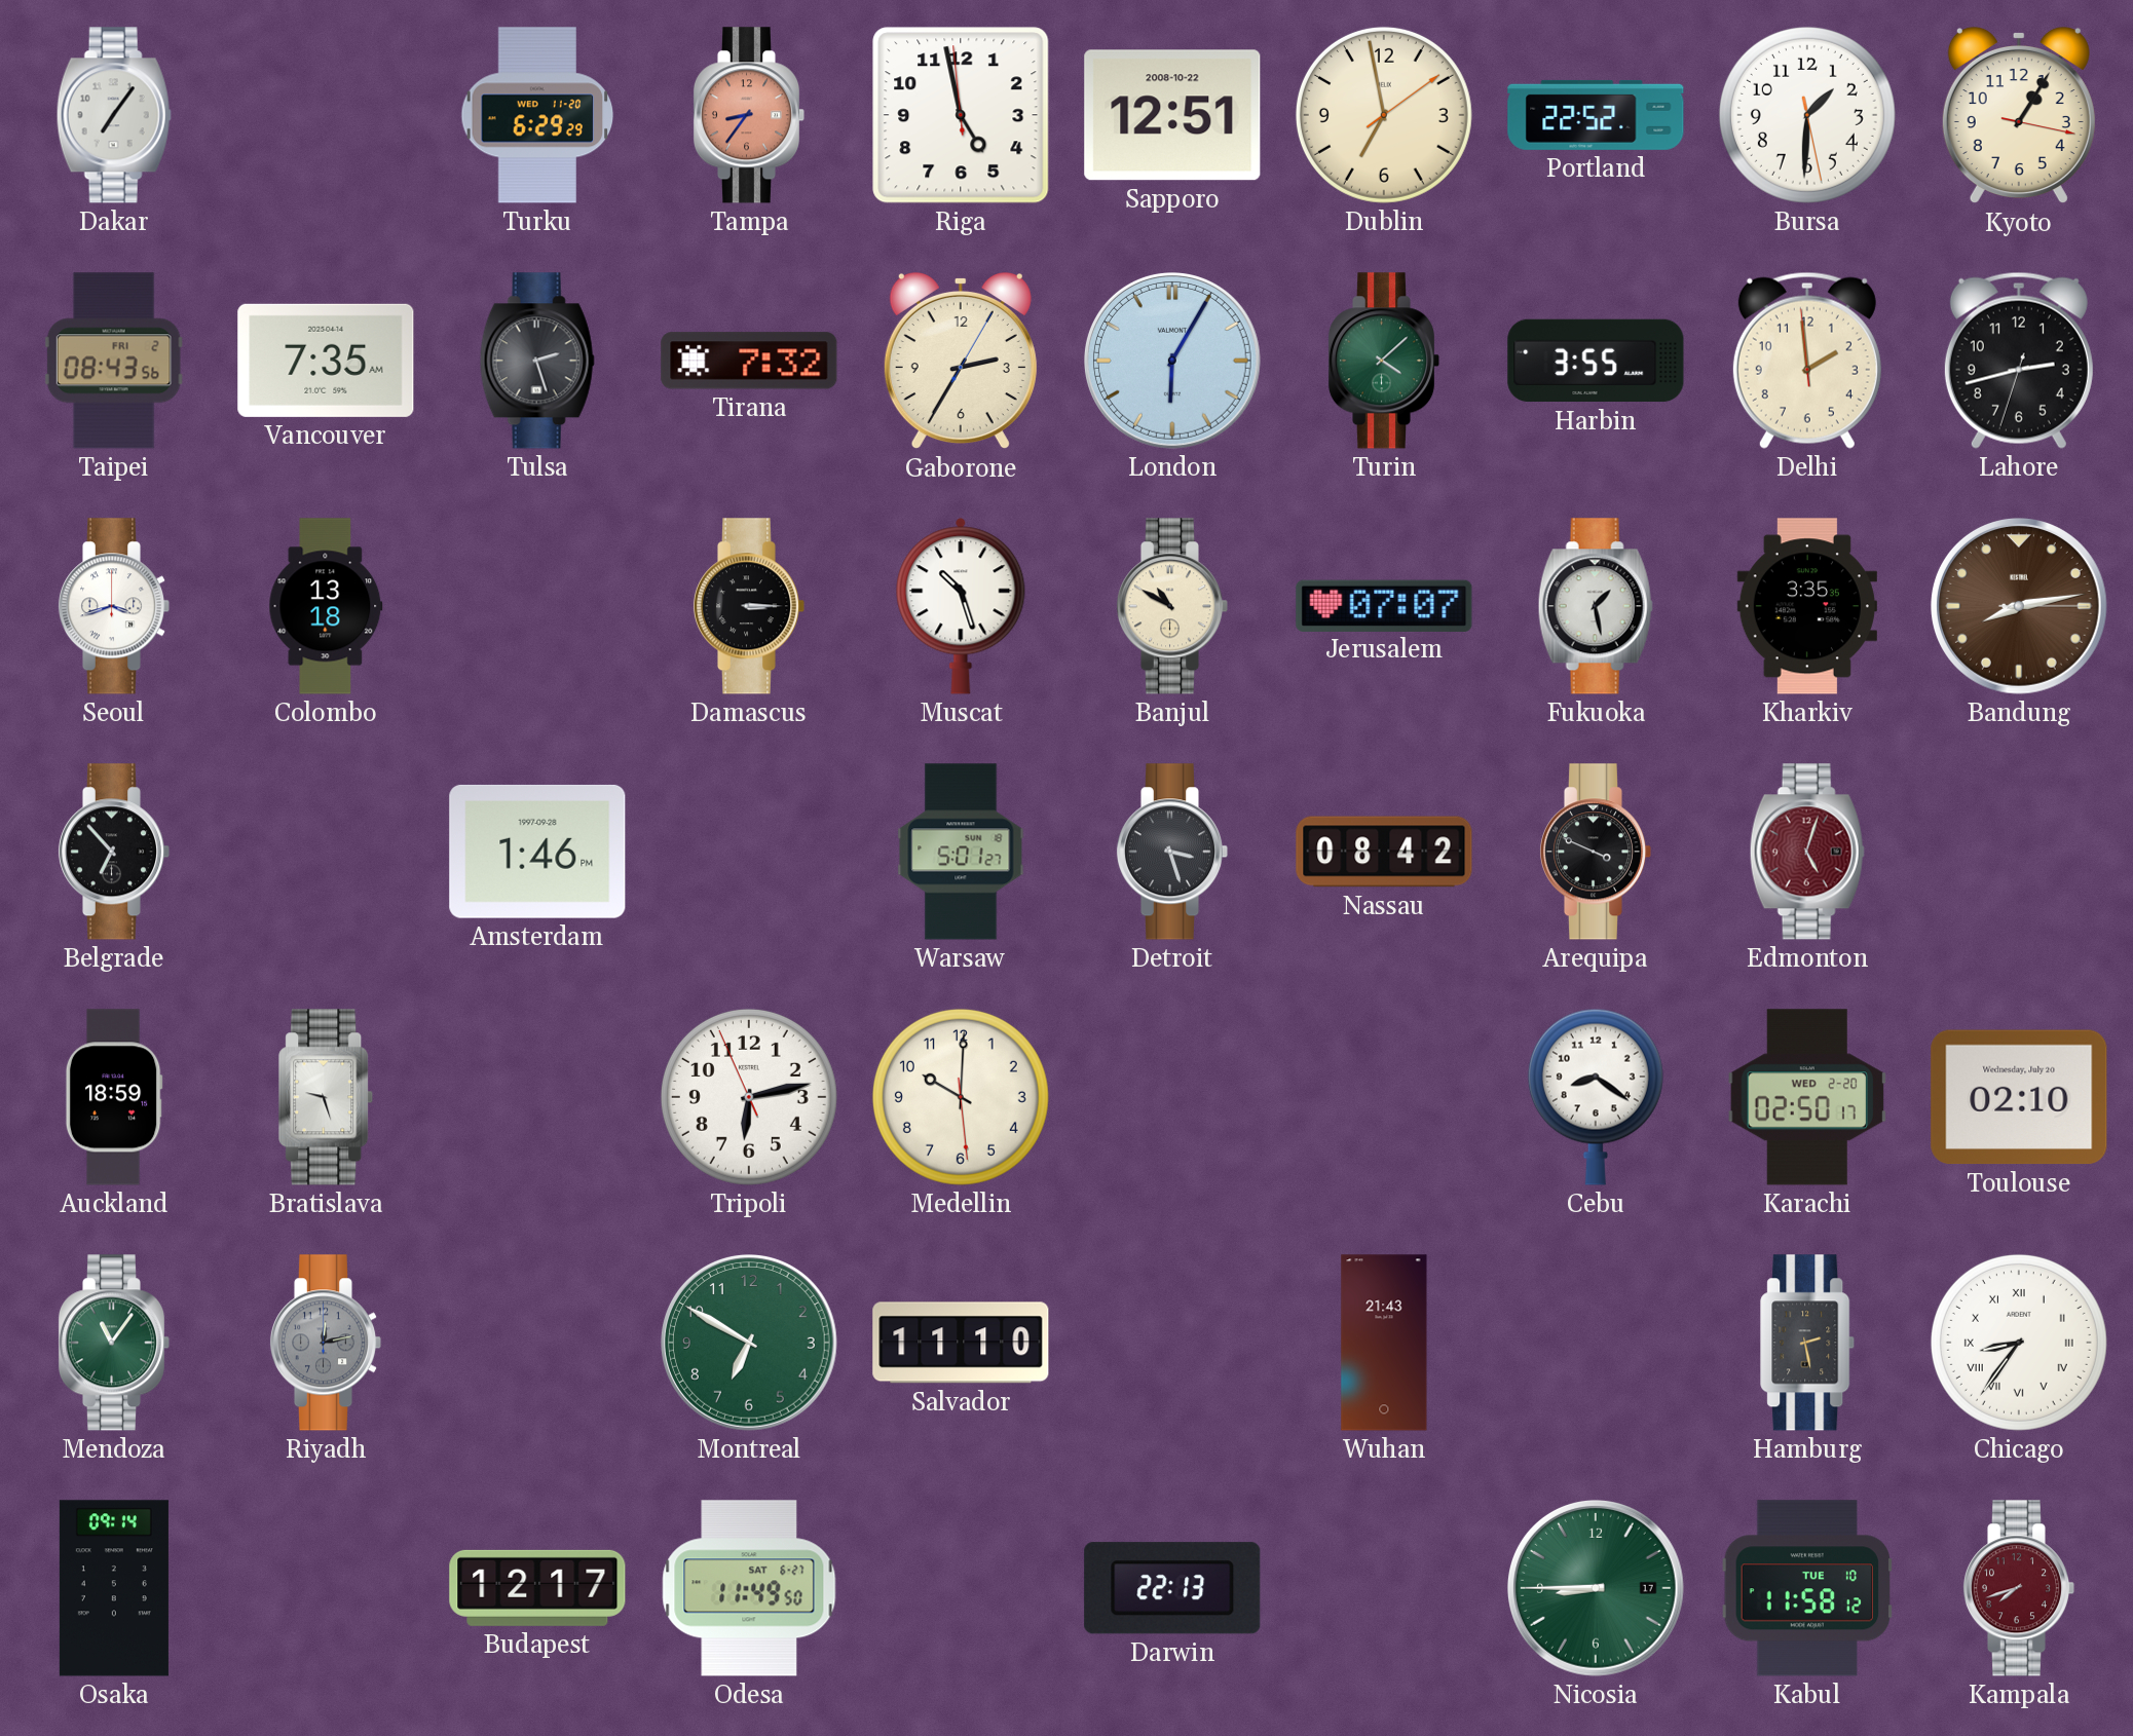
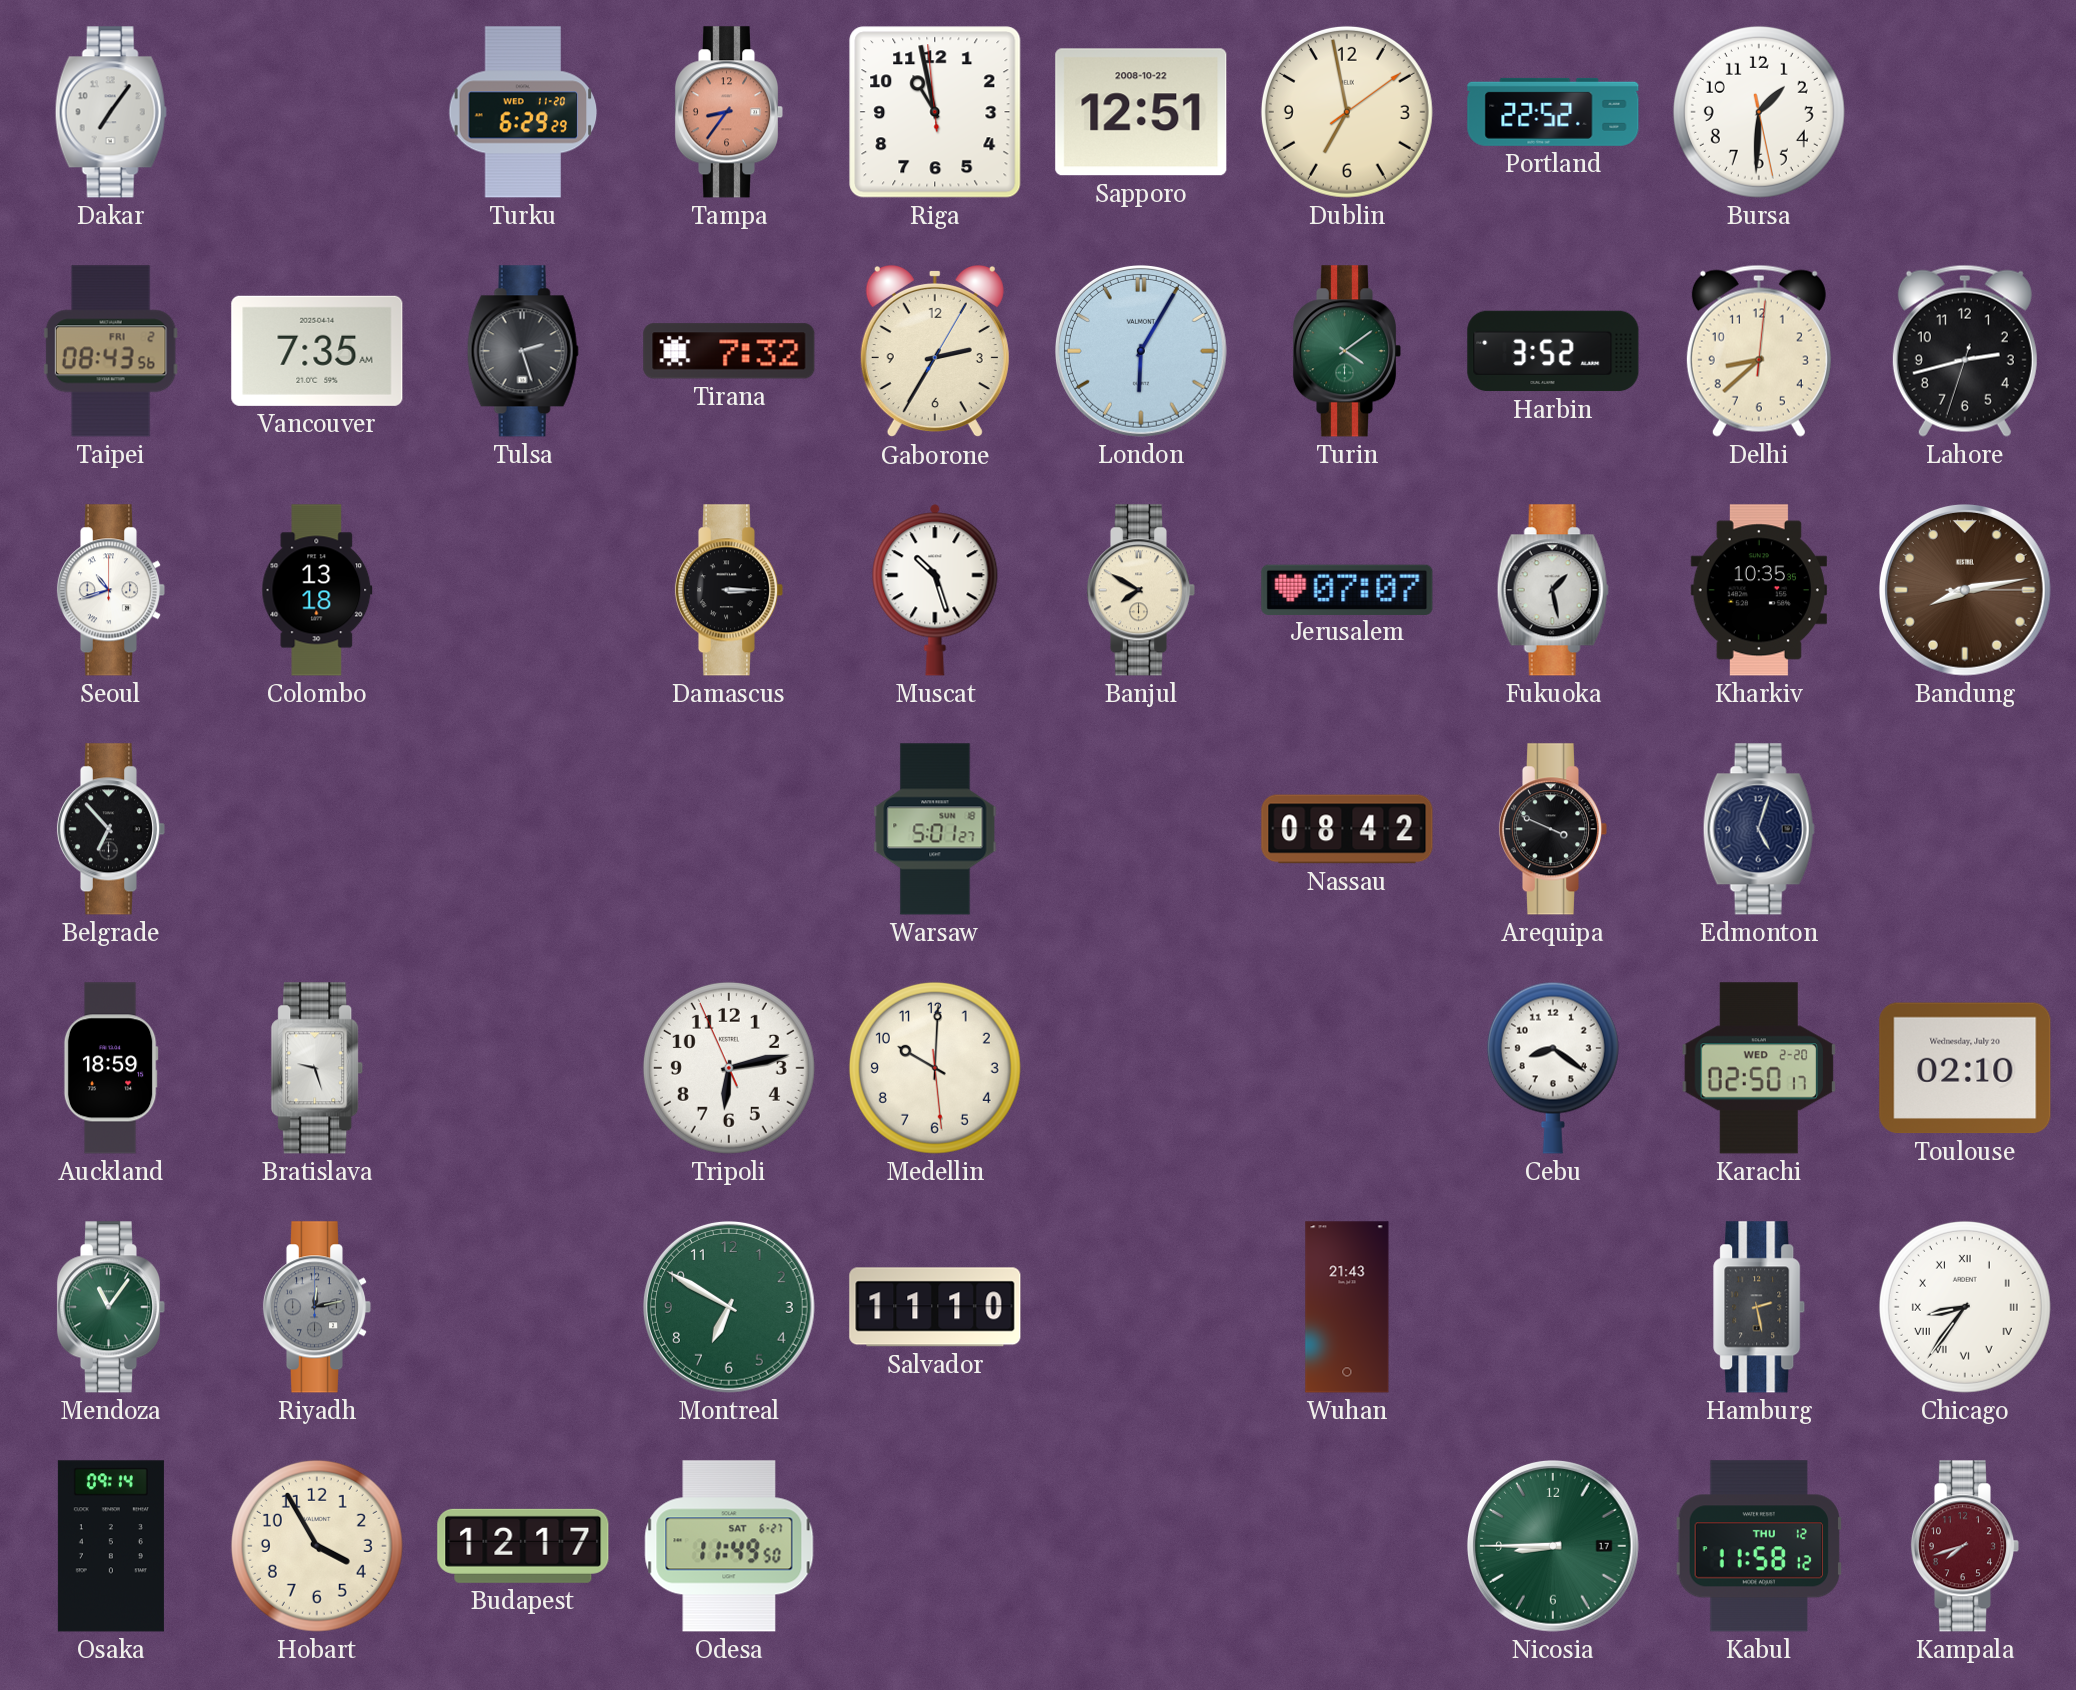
Riga: 4:57 -> 10:57 (935, 112)
Kyoto: 1:05 -> none (2019, 115)
Turin: 4:08 -> 4:09 (1347, 351)
Harbin: 3:55 -> 3:52 (1553, 351)
Delhi: 1:58 -> 8:38 (1759, 351)
Seoul: 3:42 -> 10:42 (111, 590)
Banjul: 10:50 -> 7:50 (1141, 590)
Kharkiv: 3:35 -> 10:35 (1759, 590)
Amsterdam: 1:46 -> none (537, 852)
Detroit: 3:27 -> none (1172, 852)
Edmonton dial: burgundy -> navy (1759, 829)
Hobart: none -> 3:55 (317, 1546)
Darwin: 22:13 -> none (1172, 1588)
Kabul date: TUE 10 -> THU 12 (1759, 1546)
